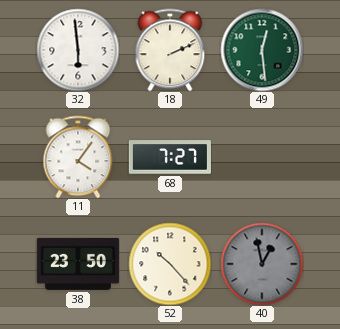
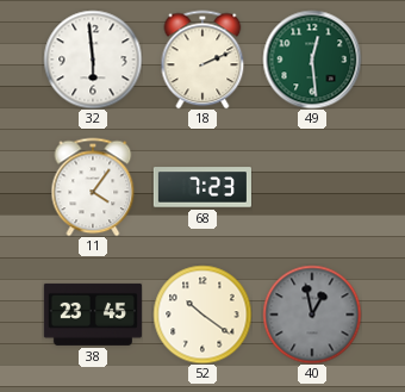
68: 7:27 -> 7:23 (202, 187)
38: 23:50 -> 23:45 (93, 315)
52: 10:23 -> 10:21 (202, 315)
